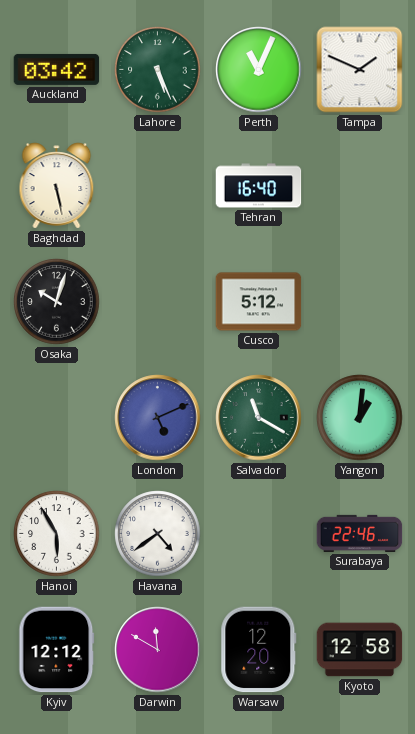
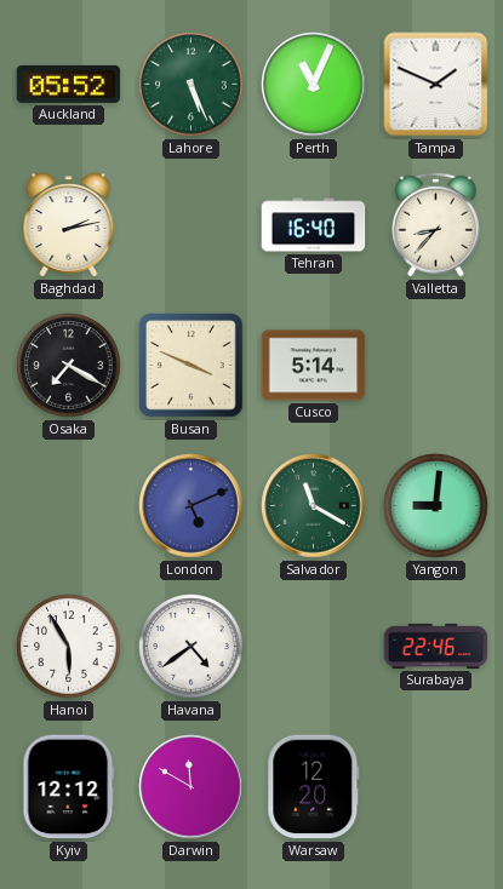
Auckland: 03:42 -> 05:52 (69, 84)
Baghdad: 5:28 -> 2:13 (69, 225)
Valletta: none -> 8:37 (436, 224)
Osaka: 10:03 -> 7:20 (69, 366)
Busan: none -> 3:49 (192, 366)
Cusco: 5:12 -> 5:14 (314, 366)
Yangon: 1:01 -> 9:01 (436, 506)
Kyoto: 12:58 -> none (360, 650)
